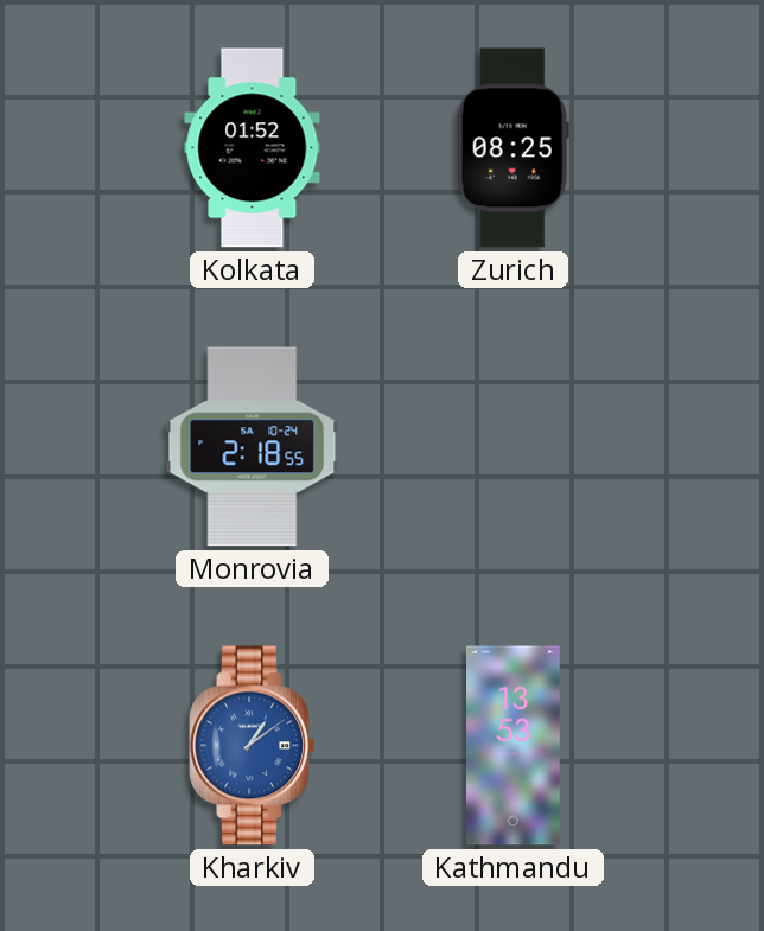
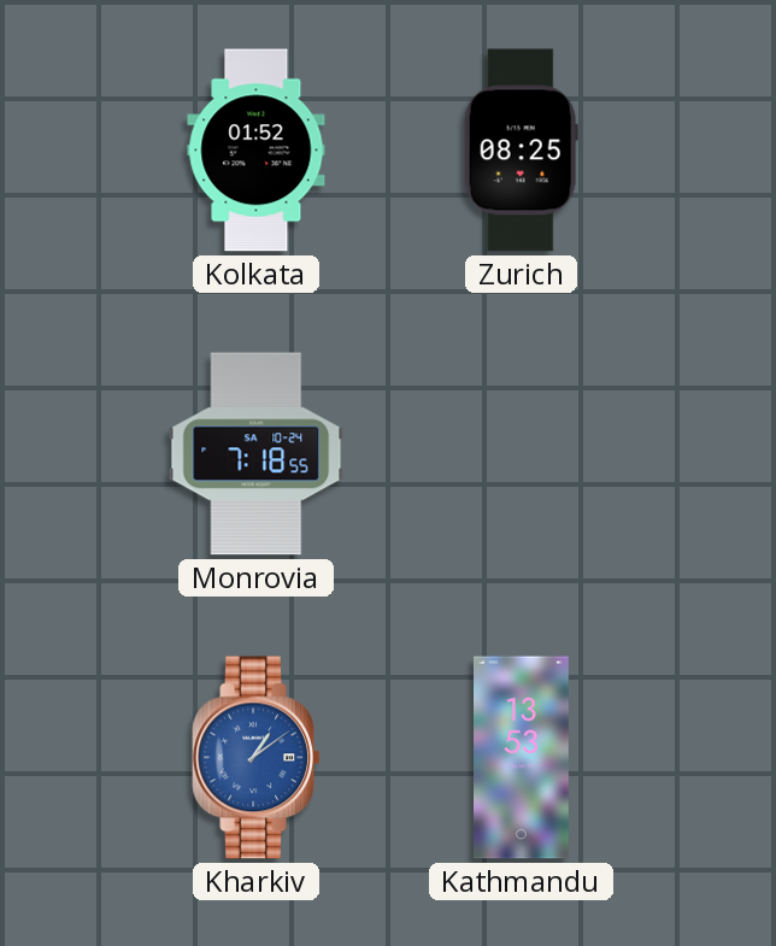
Monrovia: 2:18 -> 7:18 (257, 454)
